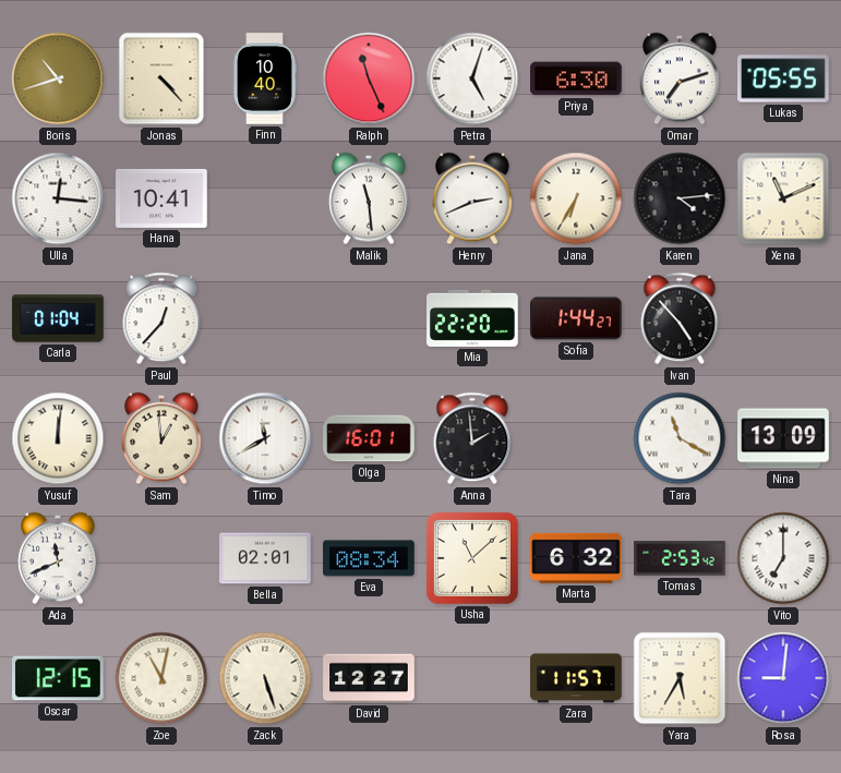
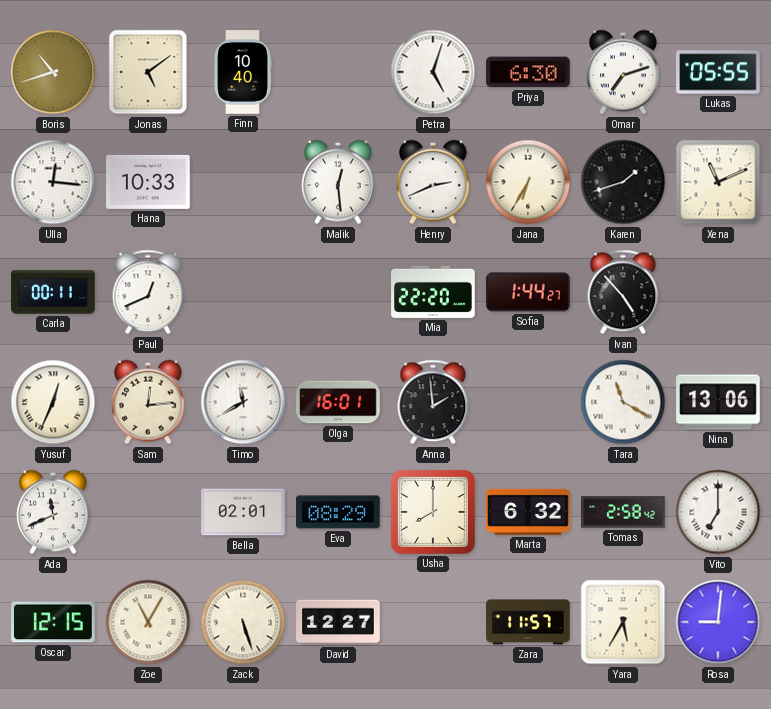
Jonas: 4:23 -> 5:09 (148, 72)
Ralph: 11:26 -> none (369, 78)
Hana: 10:41 -> 10:33 (148, 182)
Malik: 11:29 -> 12:29 (338, 182)
Karen: 4:14 -> 1:42 (623, 182)
Carla: 01:04 -> 00:11 (53, 292)
Paul: 12:37 -> 12:41 (148, 292)
Yusuf: 12:01 -> 12:34 (53, 402)
Sam: 12:59 -> 12:14 (148, 402)
Nina: 13:09 -> 13:06 (718, 402)
Eva: 08:34 -> 08:29 (338, 512)
Usha: 11:08 -> 8:00 (433, 512)
Tomas: 2:53 -> 2:58 (623, 512)
Zoe: 11:02 -> 11:05 (148, 622)
